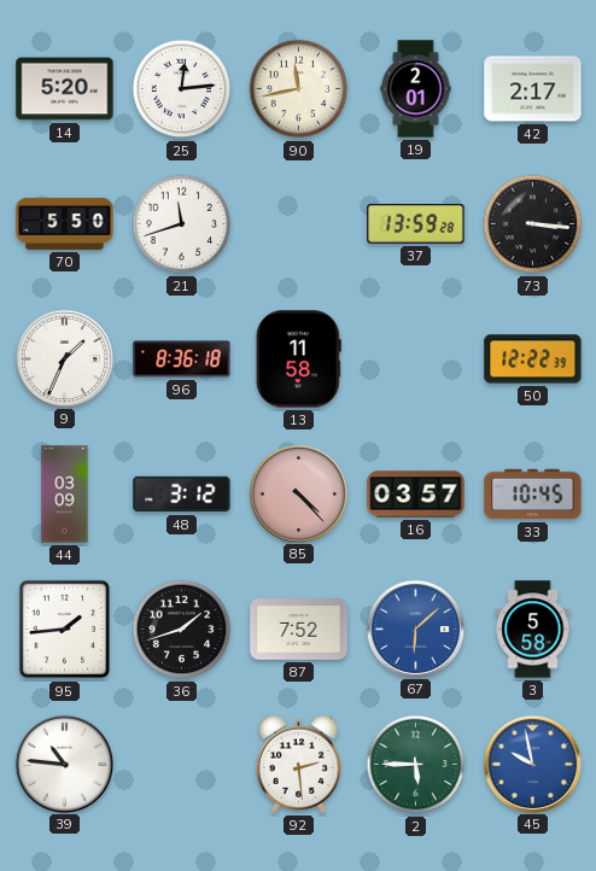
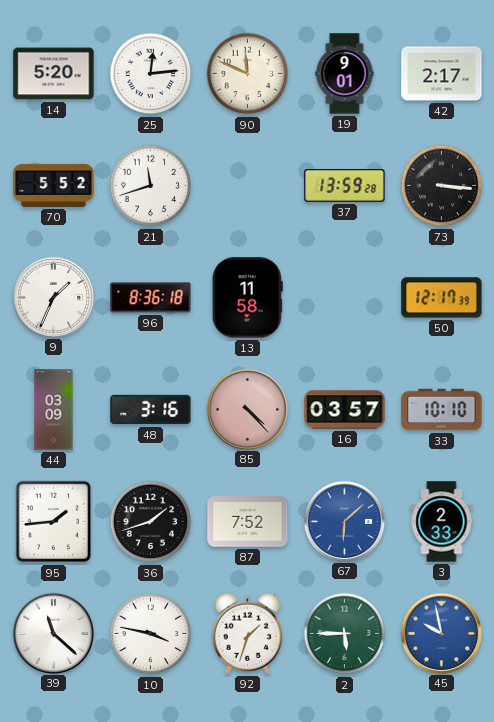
90: 11:43 -> 11:49 (248, 74)
19: 2:01 -> 9:01 (345, 74)
70: 5:50 -> 5:52 (54, 185)
50: 12:22 -> 12:17 (442, 298)
48: 3:12 -> 3:16 (151, 410)
33: 10:45 -> 10:10 (442, 410)
3: 5:58 -> 2:33 (442, 522)
39: 10:46 -> 11:22 (53, 633)
10: none -> 3:47 (151, 634)
92: 2:29 -> 1:33 (247, 633)
